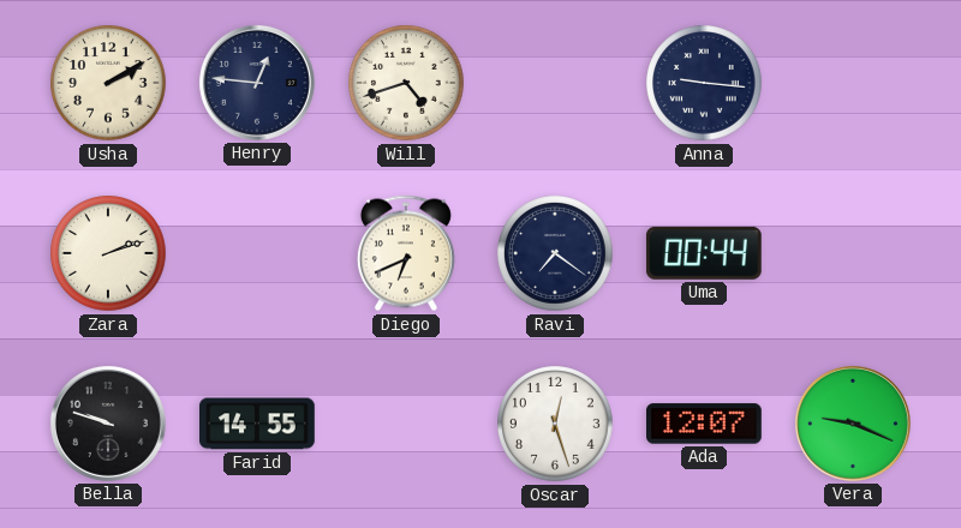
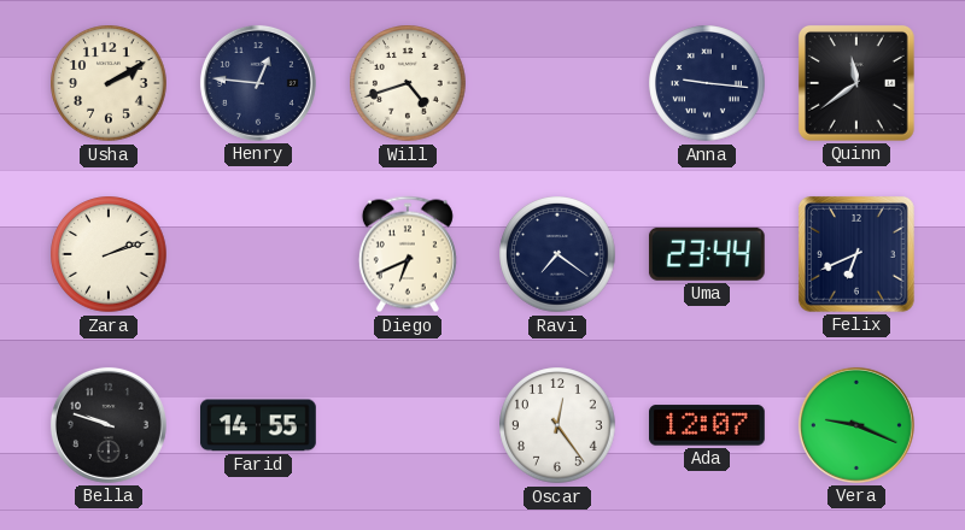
Quinn: none -> 11:39 (856, 83)
Uma: 00:44 -> 23:44 (707, 254)
Felix: none -> 6:41 (856, 254)
Oscar: 12:27 -> 12:24 (557, 425)
